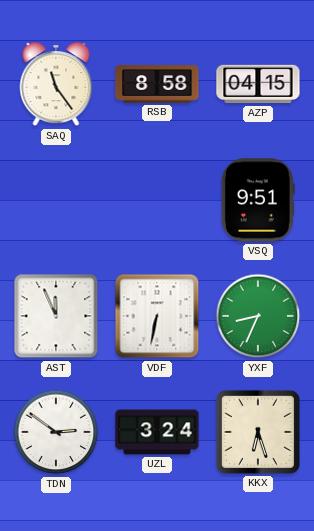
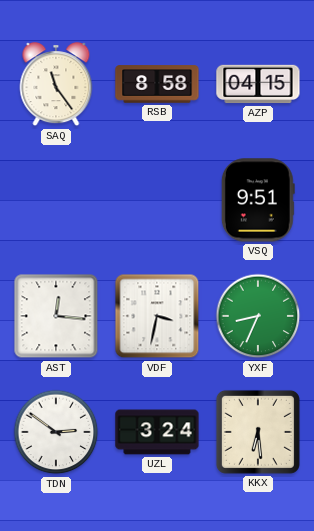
AST: 11:56 -> 12:16 (56, 316)
VDF: 6:32 -> 3:32 (157, 316)
KKX: 6:27 -> 6:29 (258, 432)
